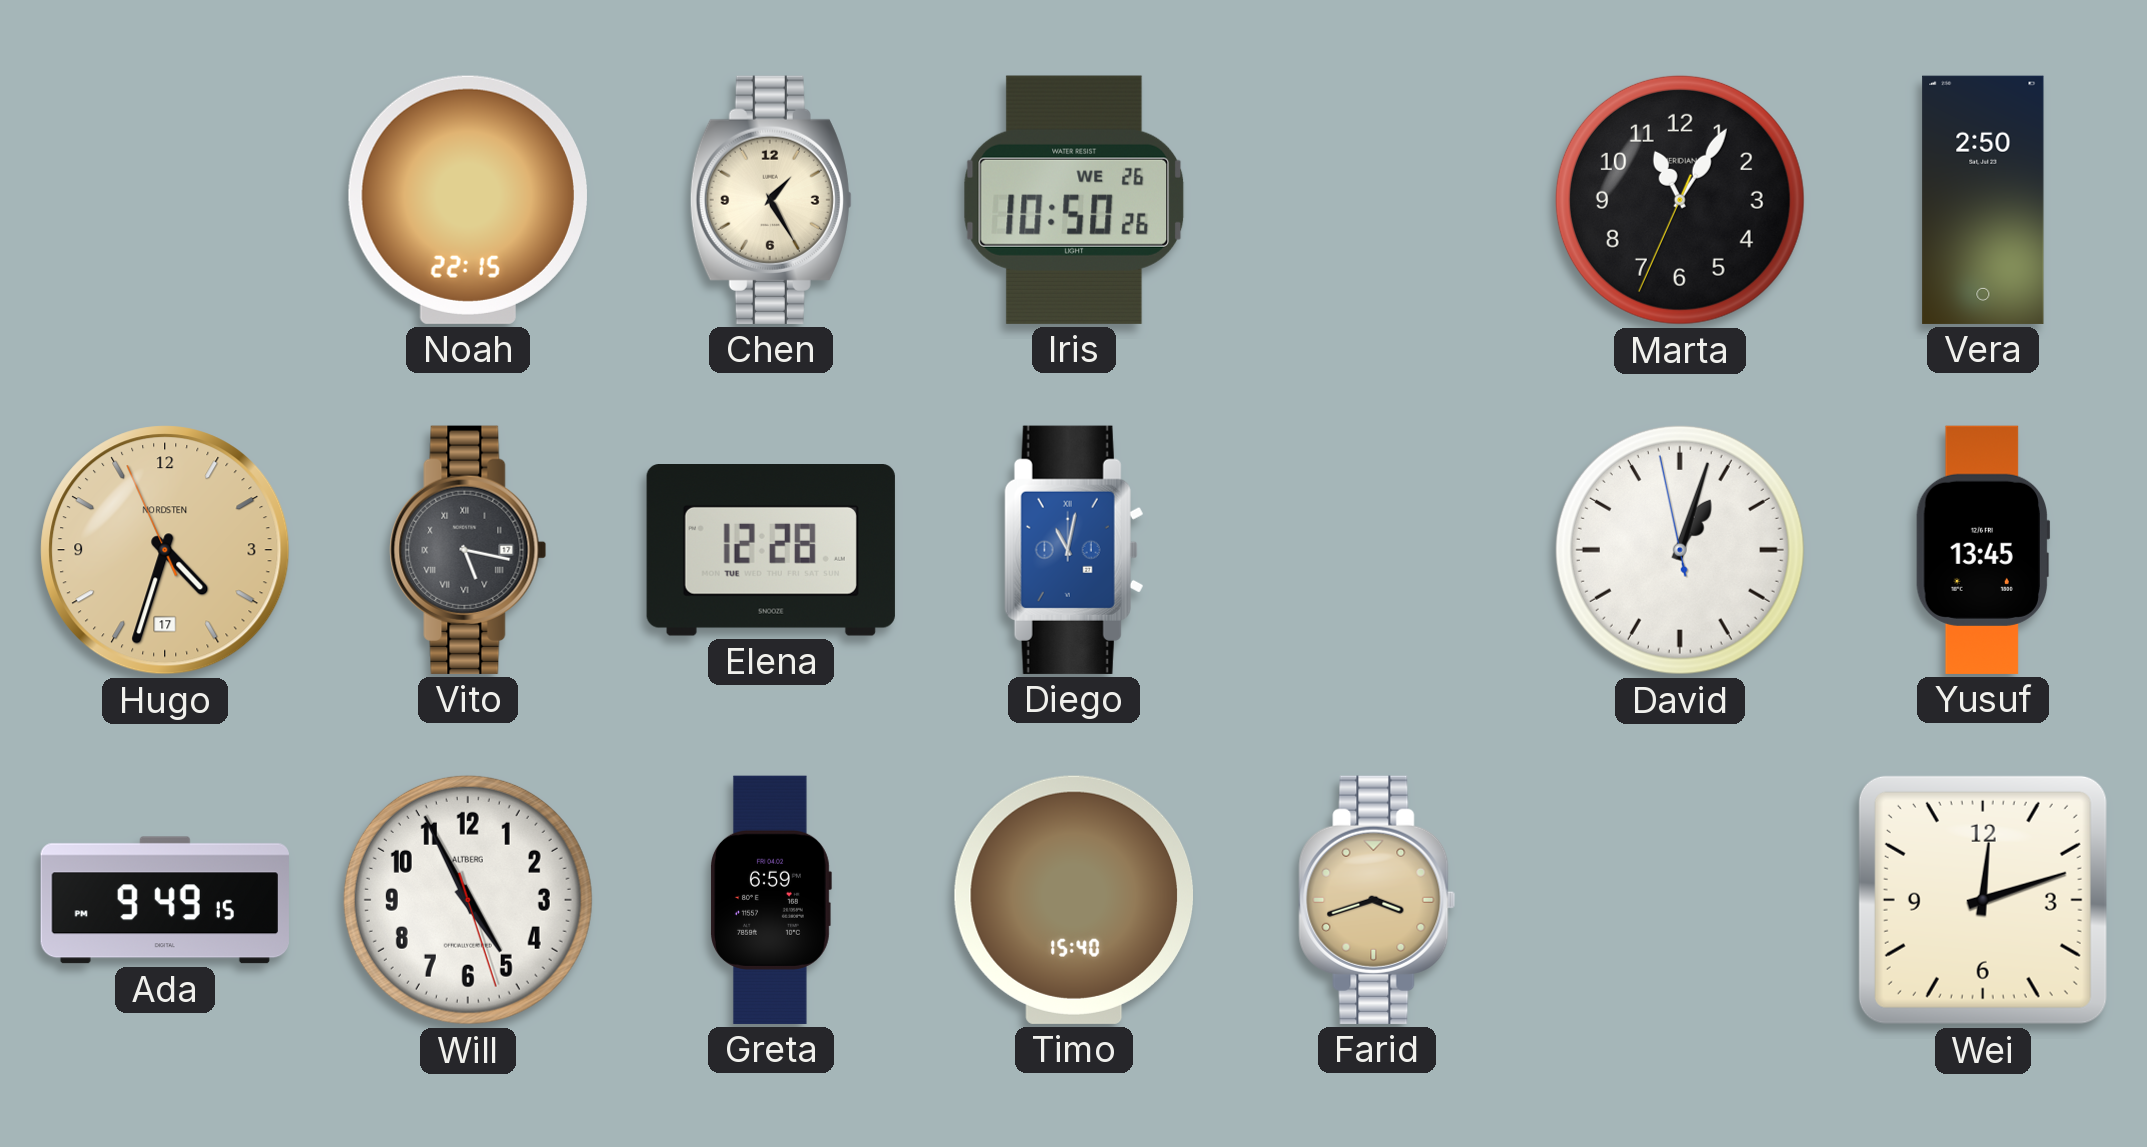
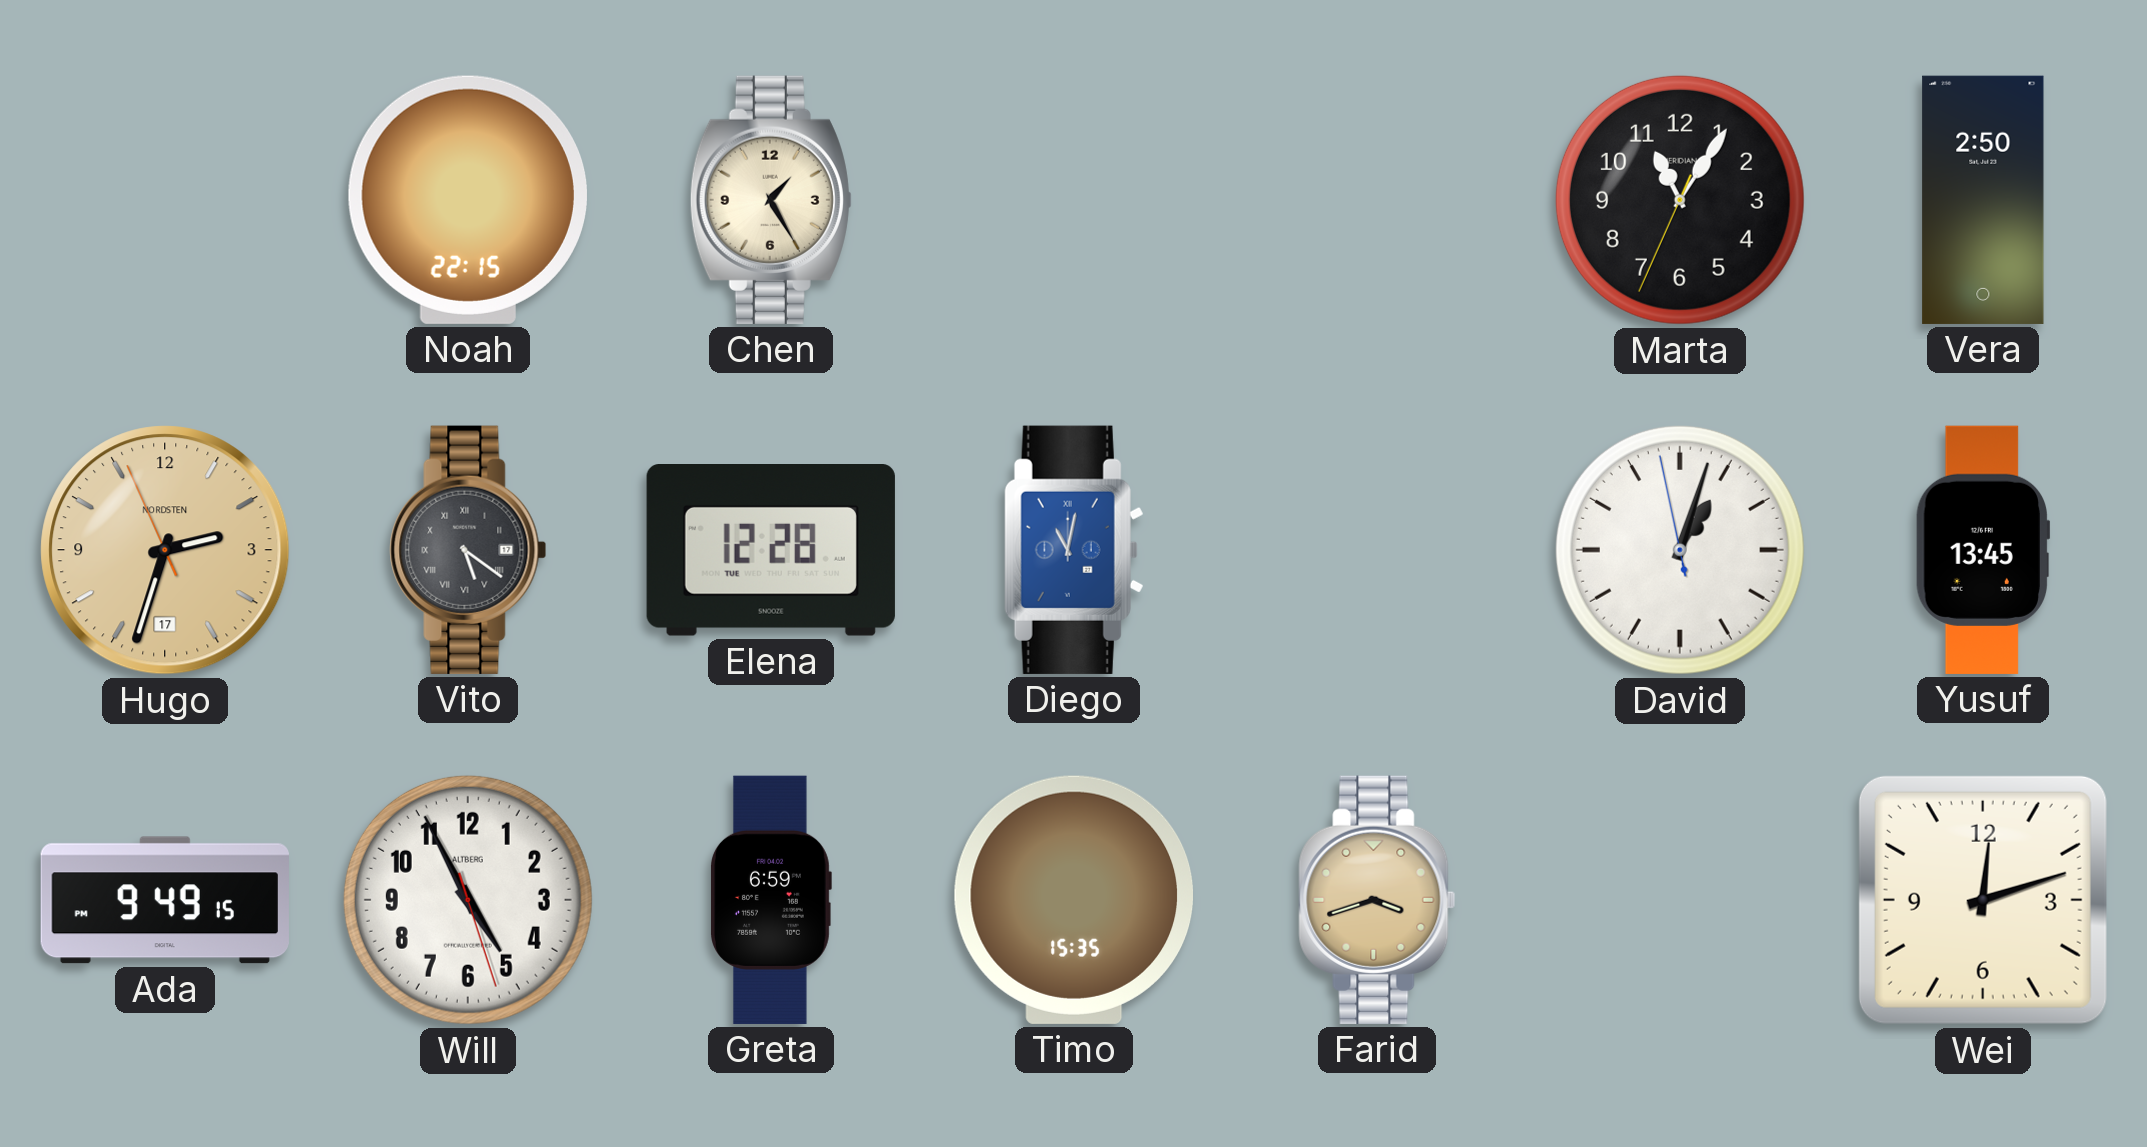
Iris: 10:50 -> none (1074, 200)
Hugo: 4:32 -> 2:32 (165, 550)
Vito: 5:17 -> 5:21 (468, 550)
Timo: 15:40 -> 15:35 (1073, 900)
